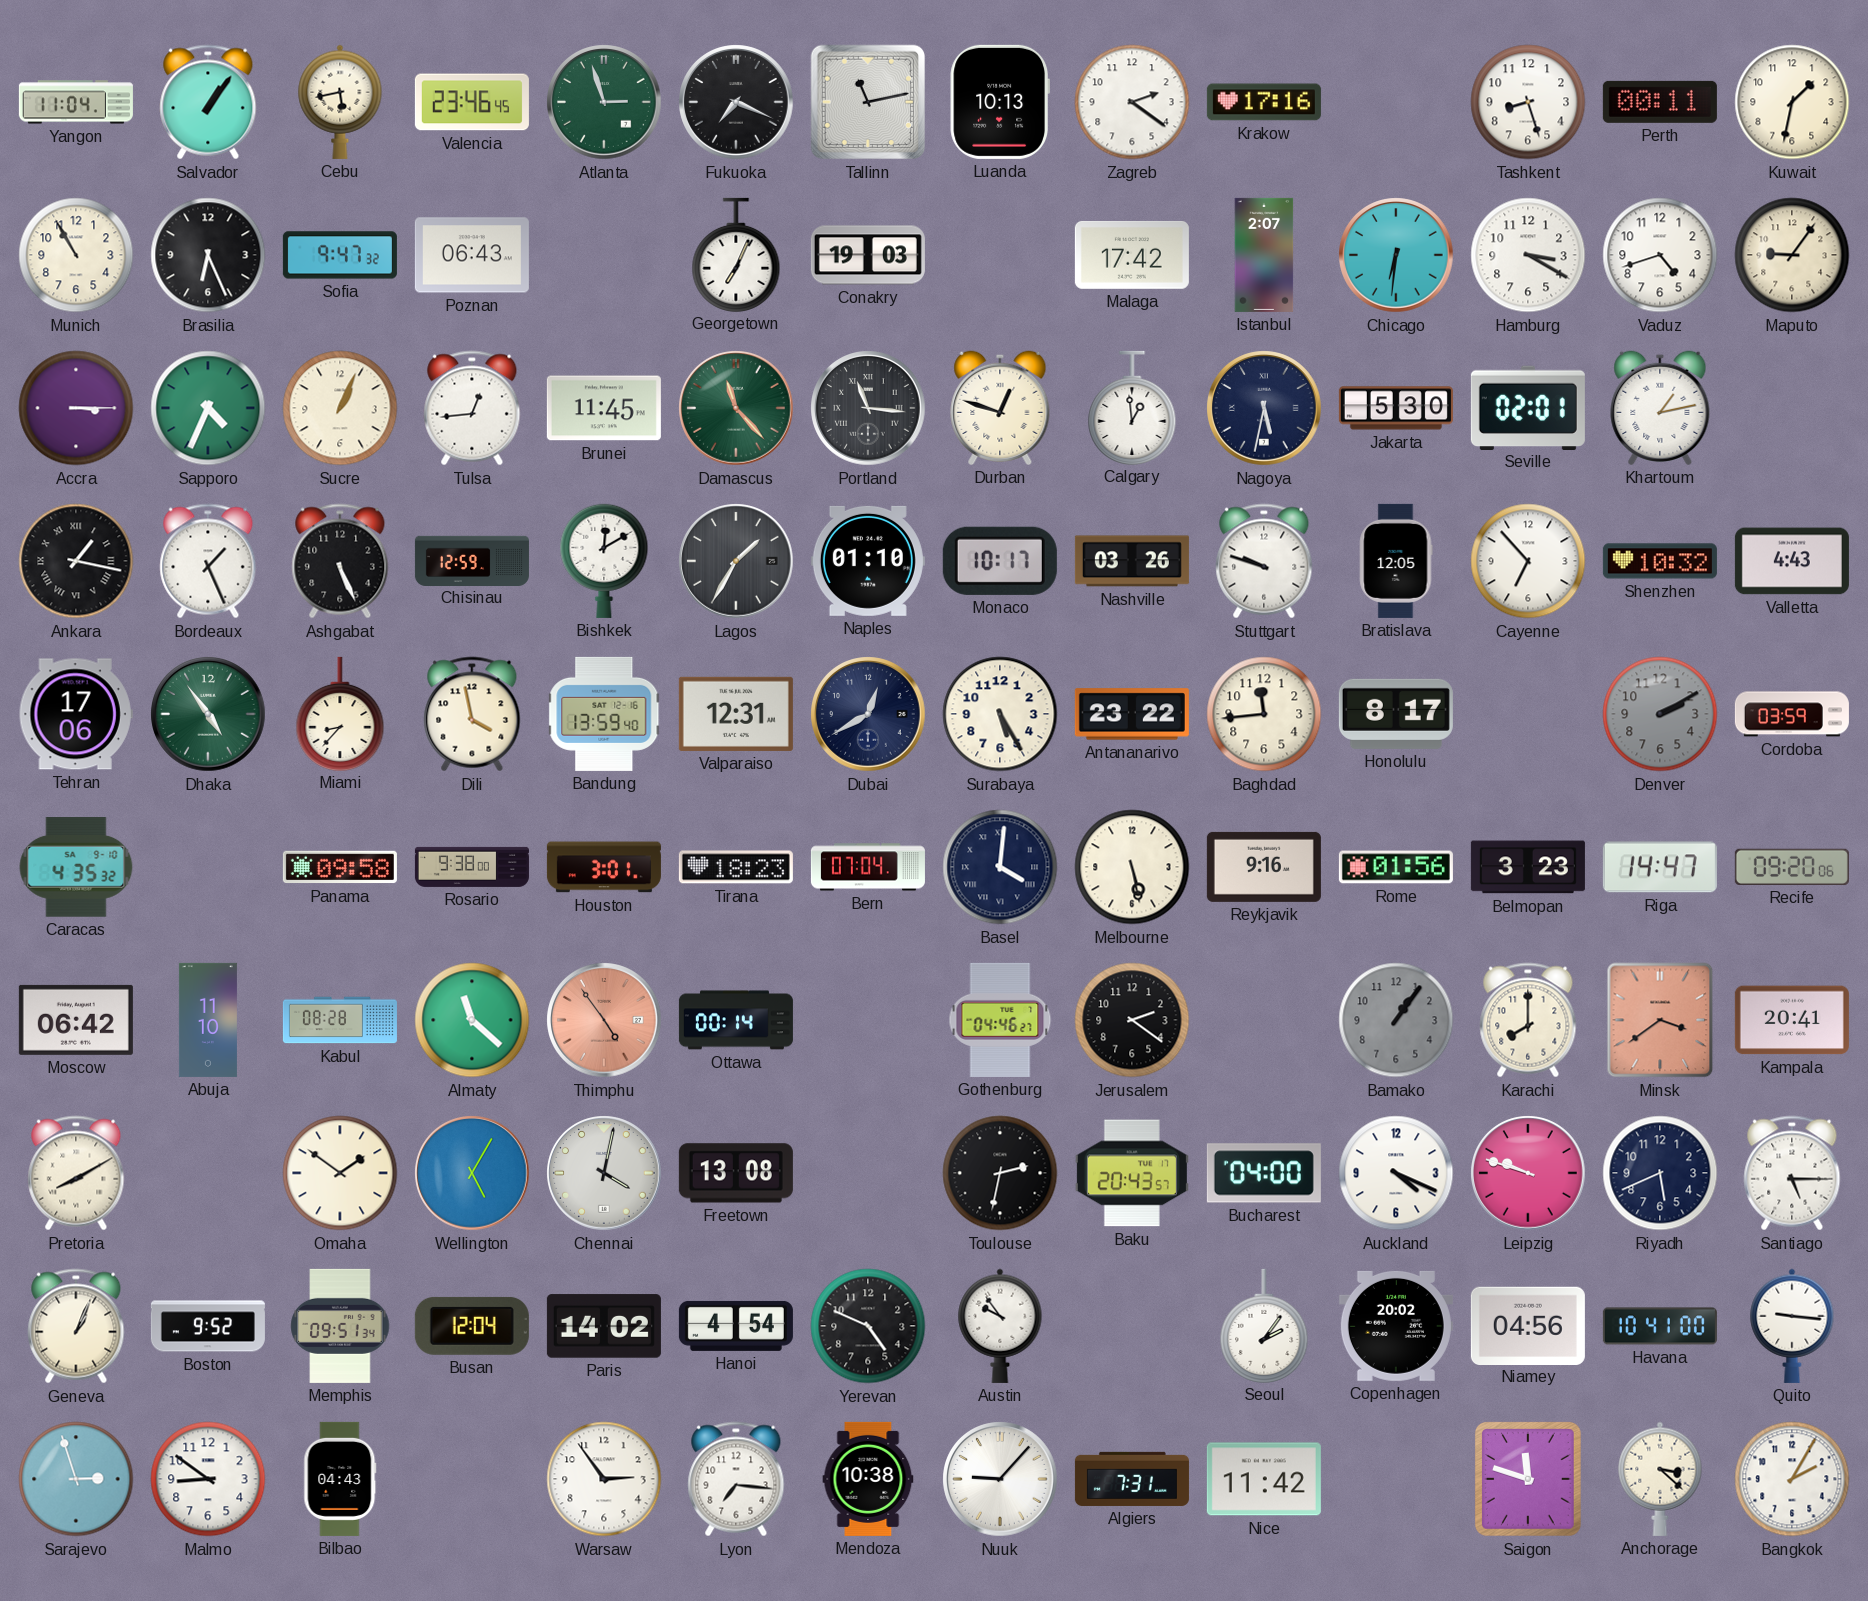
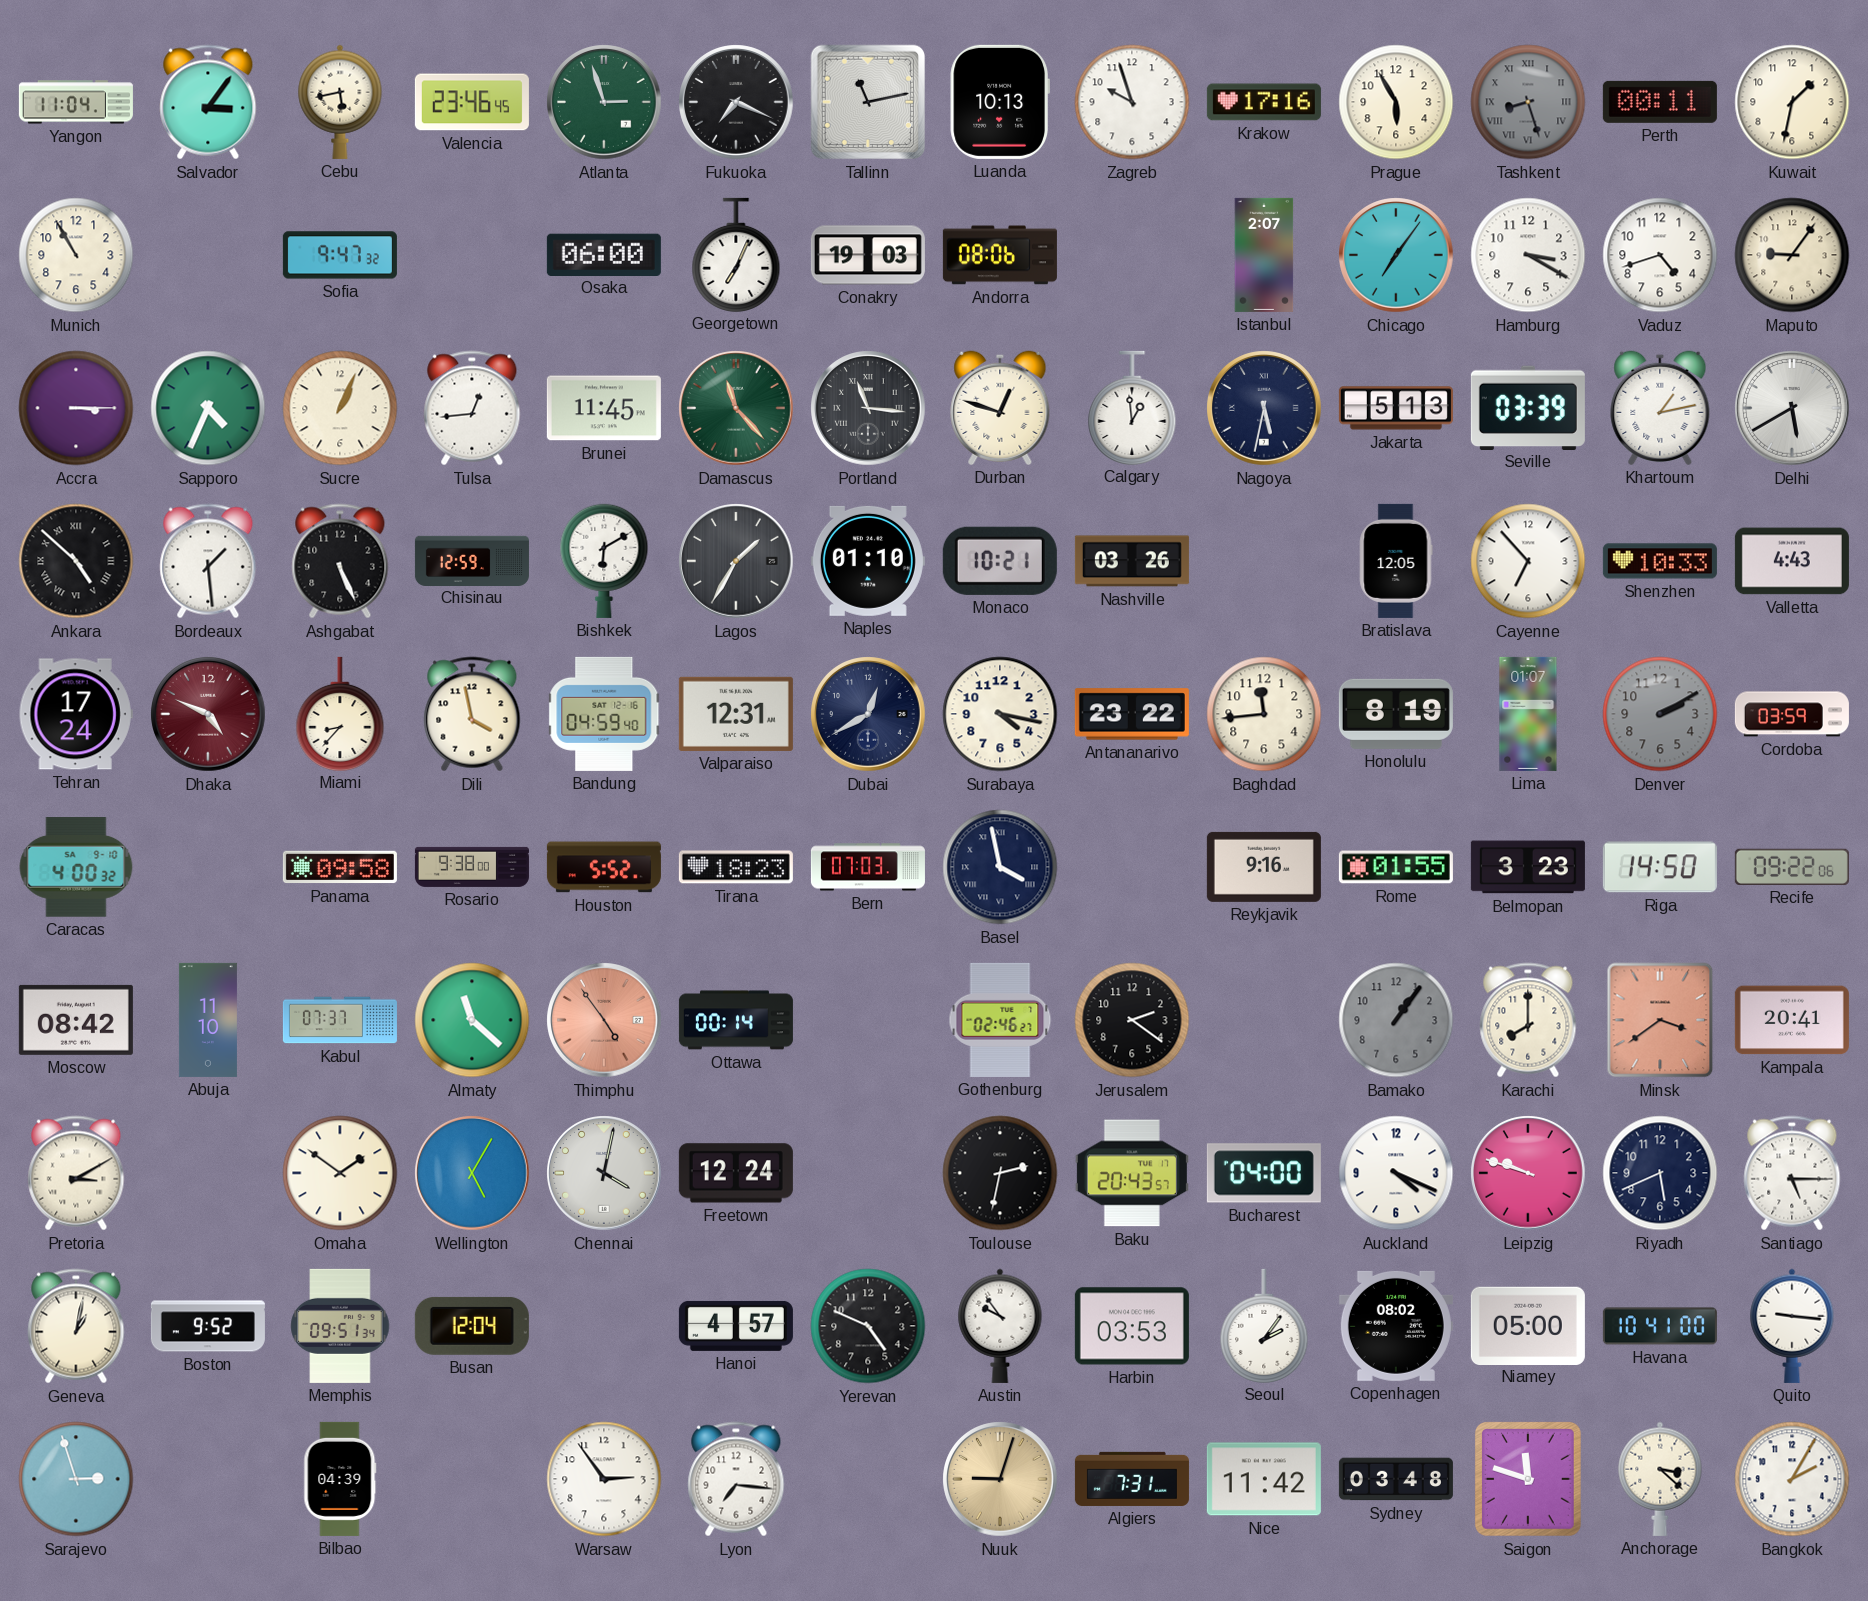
Salvador: 1:06 -> 3:06 (208, 102)
Zagreb: 2:21 -> 9:57 (1132, 102)
Prague: none -> 5:55 (1396, 102)
Tashkent dial: white -> grey (1528, 102)
Tashkent numerals: Arabic -> Roman (1528, 102)
Brasilia: 6:26 -> none (208, 255)
Poznan: 06:43 -> none (472, 255)
Osaka: none -> 06:00 (604, 254)
Andorra: none -> 08:06 (1000, 255)
Malaga: 17:42 -> none (1132, 255)
Chicago: 6:31 -> 7:06 (1396, 255)
Jakarta: 5:30 -> 5:13 (1396, 408)
Seville: 02:01 -> 03:39 (1528, 407)
Delhi: none -> 5:40 (1792, 408)
Ankara: 1:17 -> 4:52 (76, 561)
Bordeaux: 1:26 -> 1:29 (208, 561)
Bishkek: 12:10 -> 6:10 (604, 561)
Monaco: 10:17 -> 10:21 (1000, 561)
Stuttgart: 9:48 -> none (1264, 561)
Shenzhen: 10:32 -> 10:33 (1660, 561)
Tehran: 17:06 -> 17:24 (76, 714)
Dhaka: 4:54 -> 4:49 (208, 714)
Dhaka dial: green -> burgundy (208, 714)
Bandung: 13:59 -> 04:59 (605, 714)
Surabaya: 5:25 -> 4:17 (1000, 714)
Honolulu: 8:17 -> 8:19 (1396, 714)
Lima: none -> 01:07 (1528, 714)
Caracas: 4:35 -> 4:00 (76, 867)
Houston: 3:01 -> 5:52 (604, 867)
Bern: 07:04 -> 07:03 (868, 867)
Basel: 4:01 -> 3:58 (1000, 867)
Melbourne: 5:28 -> none (1132, 867)
Rome: 01:56 -> 01:55 (1396, 867)
Riga: 14:47 -> 14:50 (1660, 867)
Recife: 09:20 -> 09:22 (1792, 867)
Moscow: 06:42 -> 08:42 (76, 1020)
Kabul: 08:28 -> 07:37 (340, 1020)
Gothenburg: 04:46 -> 02:46 (1000, 1020)
Pretoria: 8:10 -> 3:10 (76, 1173)
Freetown: 13:08 -> 12:24 (736, 1173)
Geneva: 1:04 -> 1:02 (76, 1326)
Paris: 14:02 -> none (604, 1326)
Hanoi: 4:54 -> 4:57 (736, 1326)
Harbin: none -> 03:53 (1132, 1326)
Copenhagen: 20:02 -> 08:02 (1396, 1326)
Niamey: 04:56 -> 05:00 (1528, 1325)
Malmo: 8:51 -> none (208, 1479)
Bilbao: 04:43 -> 04:39 (340, 1479)
Mendoza: 10:38 -> none (868, 1479)
Nuuk: 9:07 -> 9:03 (1000, 1479)
Nuuk dial: white -> champagne (1000, 1479)
Sydney: none -> 03:48 (1396, 1479)
